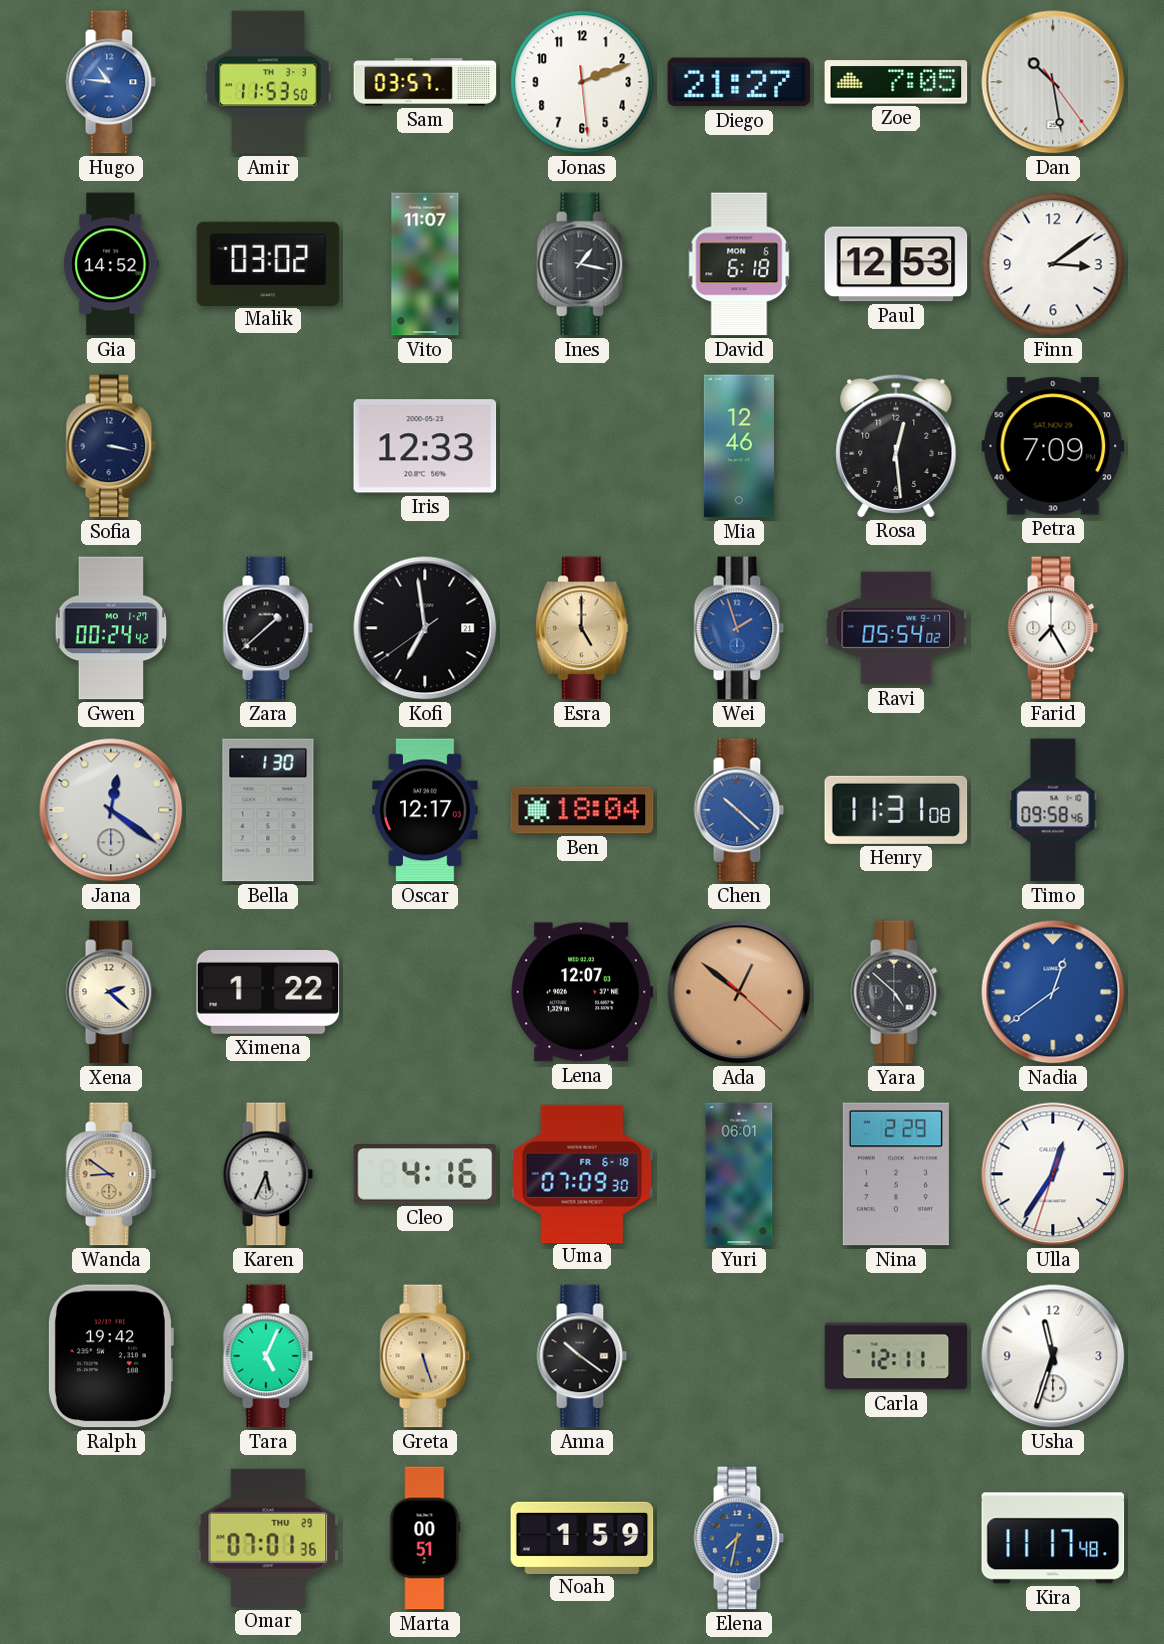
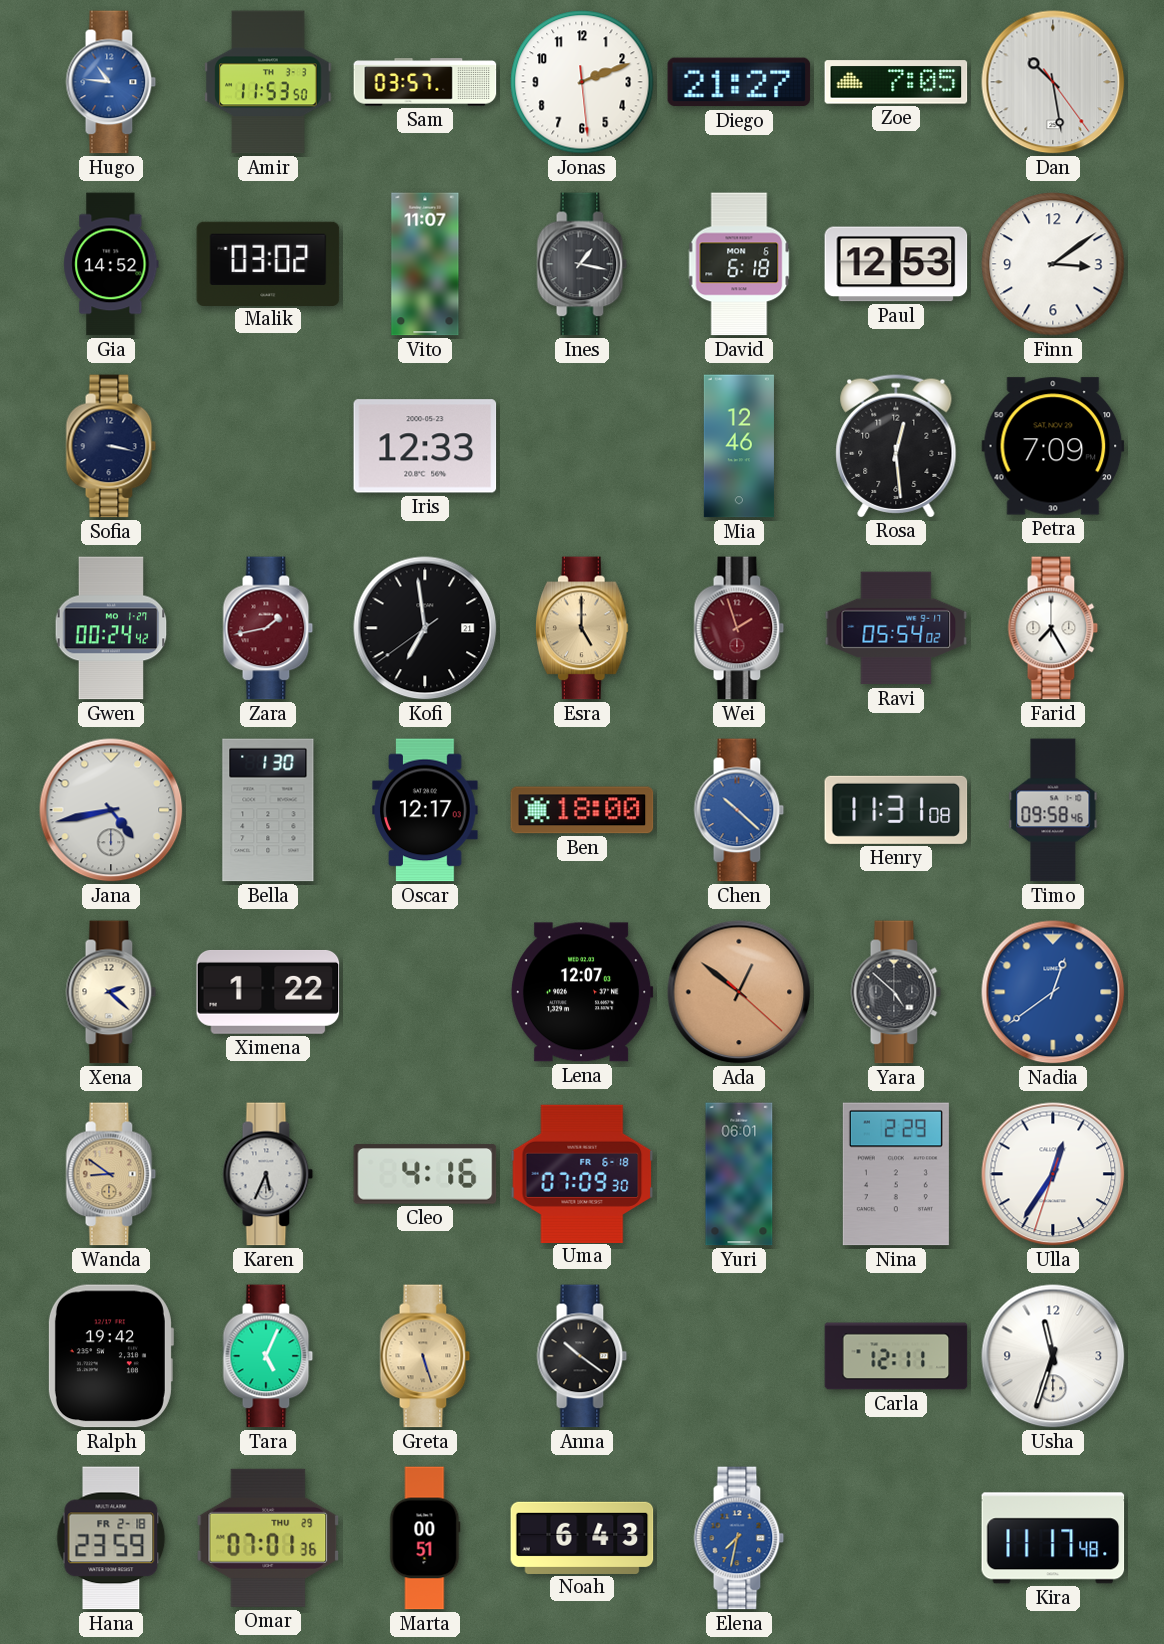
Zara: 1:38 -> 1:43 (268, 628)
Zara dial: black -> burgundy (268, 628)
Wei dial: blue -> burgundy (739, 628)
Jana: 12:21 -> 4:43 (111, 810)
Ben: 18:04 -> 18:00 (582, 810)
Hana: none -> 23:59 (111, 1538)
Noah: 1:59 -> 6:43 (582, 1537)
